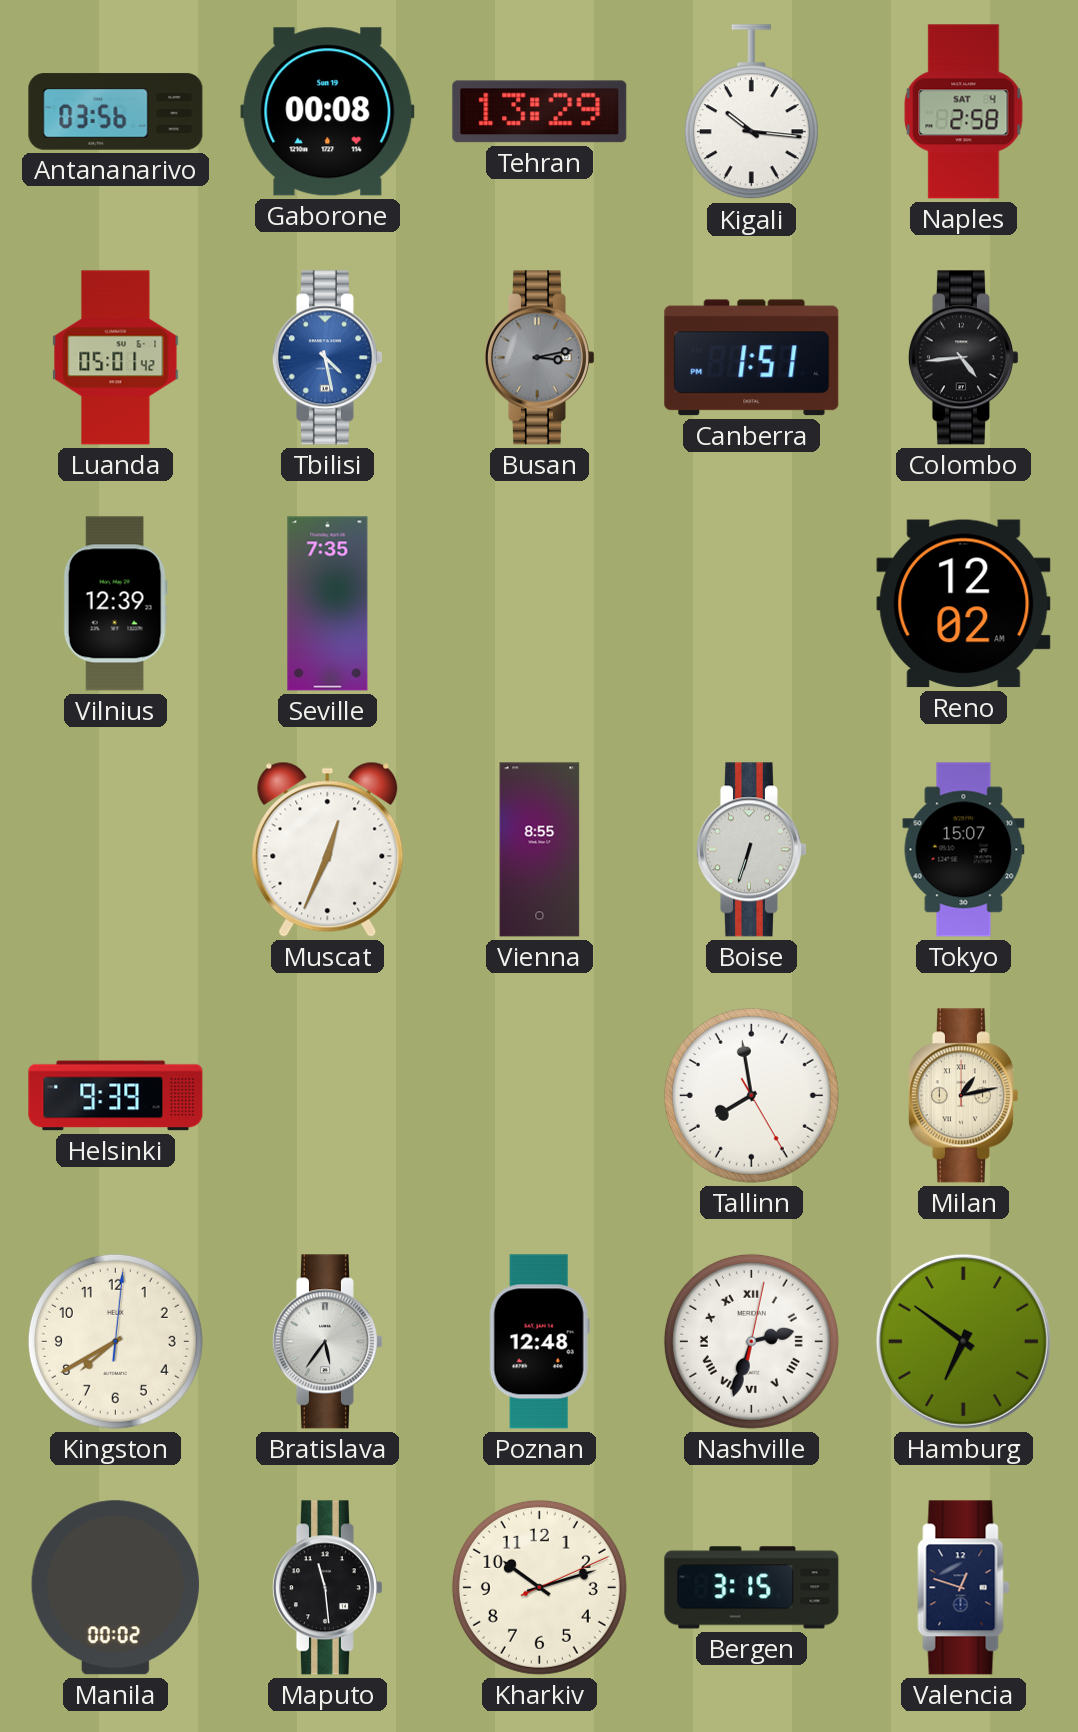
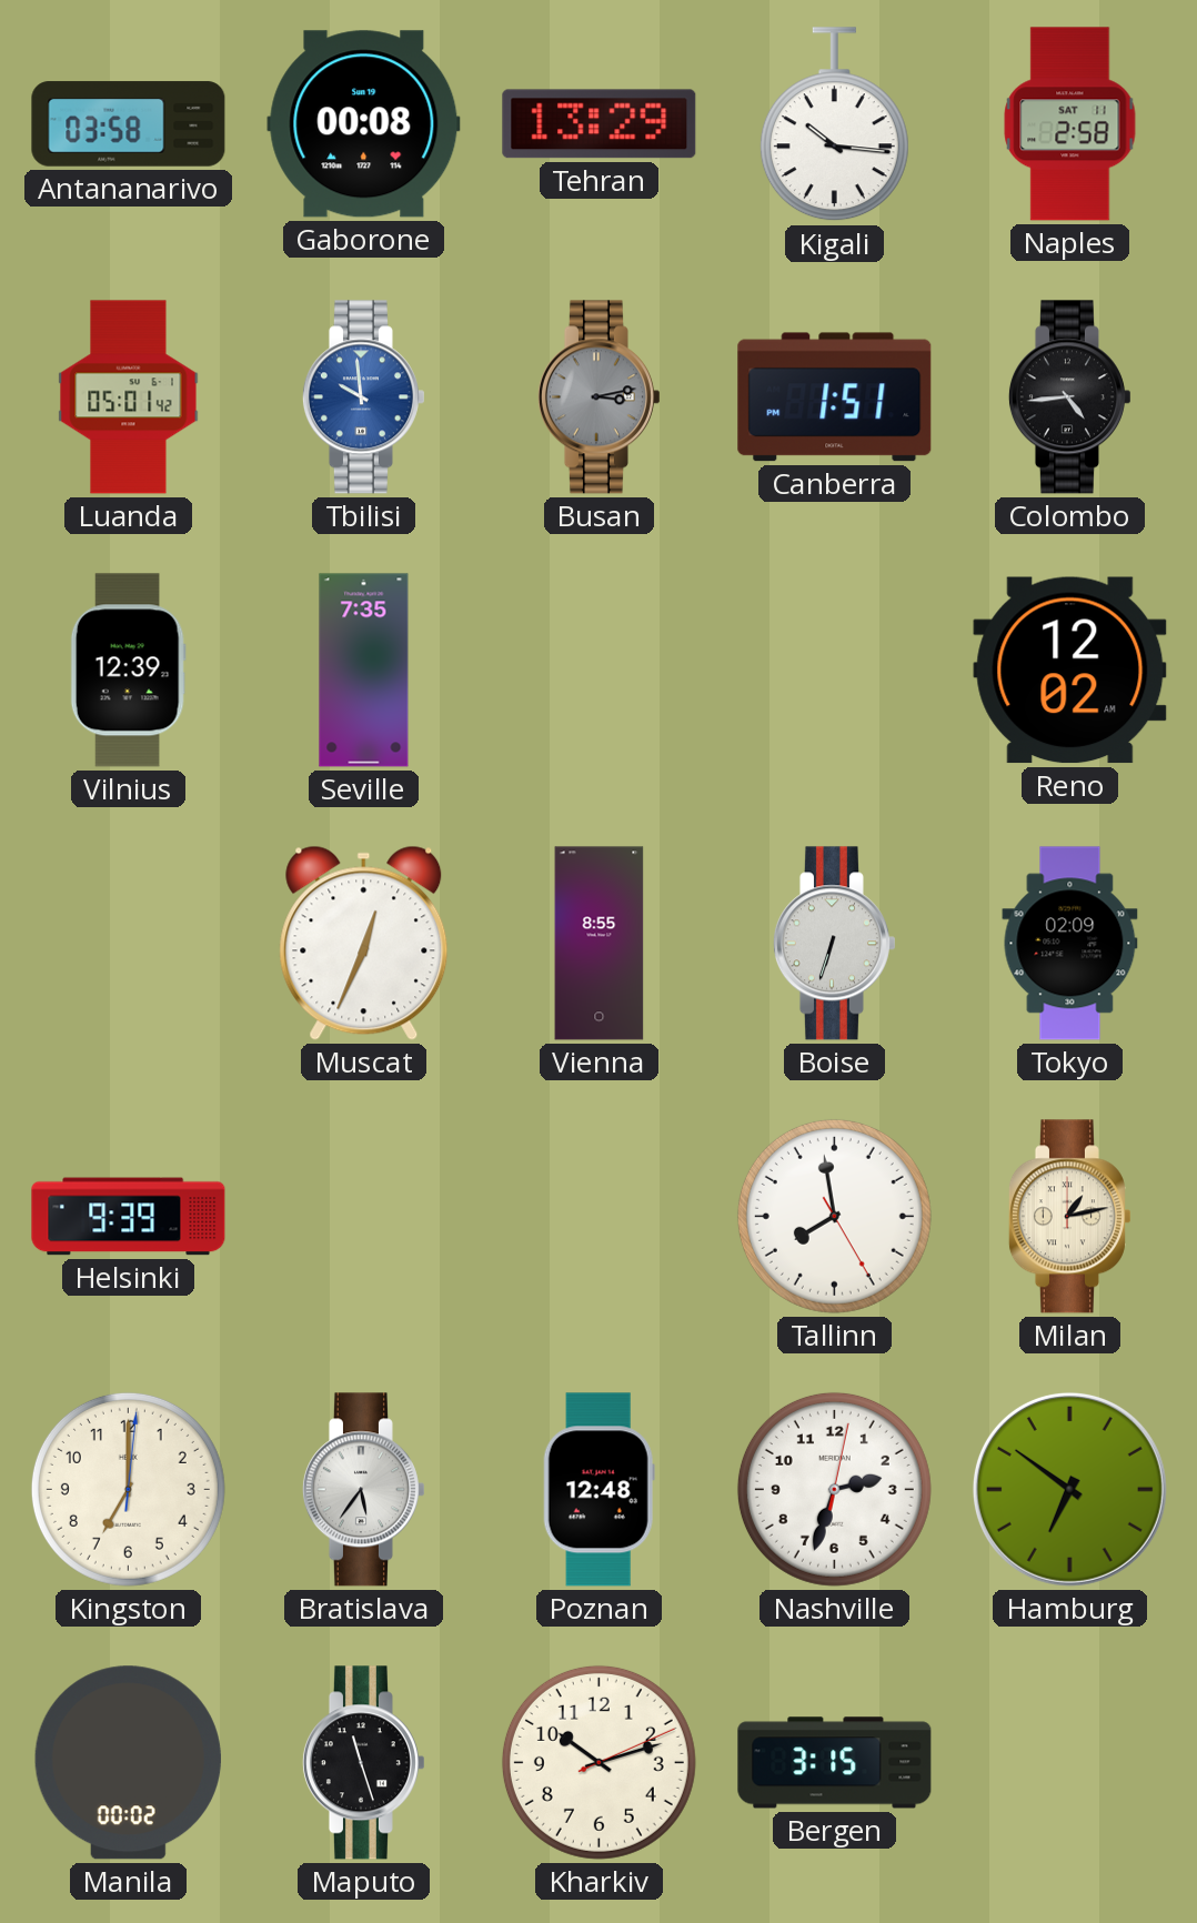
Antananarivo: 03:56 -> 03:58 (129, 124)
Naples date: SAT 4 -> SAT 11 (1070, 124)
Tbilisi: 4:28 -> 9:59 (363, 397)
Tokyo: 15:07 -> 02:09 (1070, 944)
Kingston: 7:40 -> 7:00 (128, 1489)
Nashville numerals: Roman -> Arabic (834, 1489)
Maputo: 11:29 -> 11:27 (363, 1763)
Valencia: 12:48 -> none (964, 1588)
